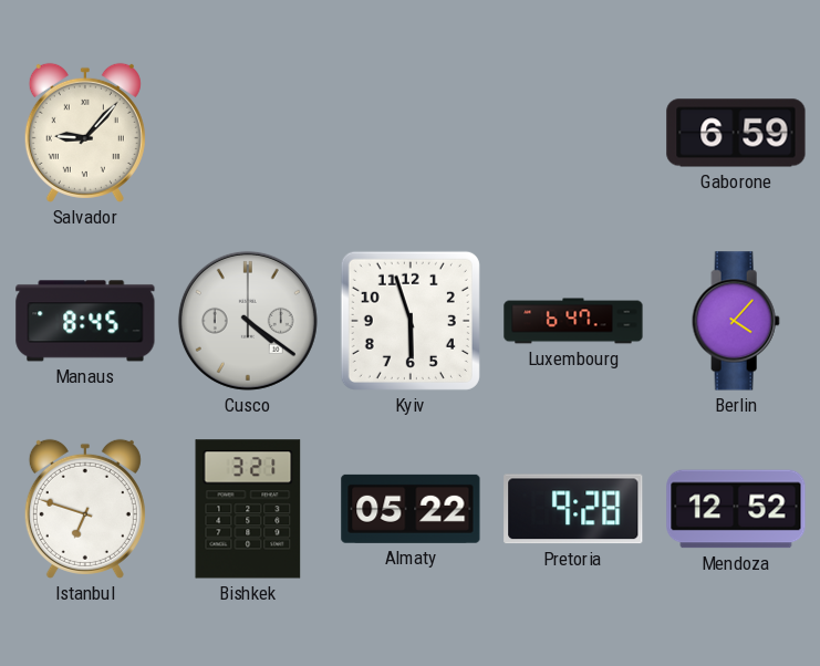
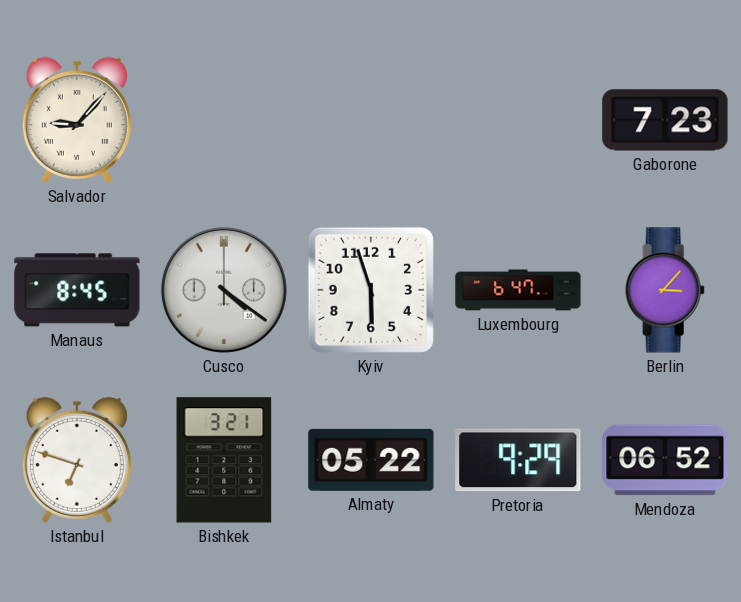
Gaborone: 6:59 -> 7:23 (665, 120)
Berlin: 4:07 -> 3:07 (665, 290)
Pretoria: 9:28 -> 9:29 (518, 460)
Mendoza: 12:52 -> 06:52 (665, 460)
